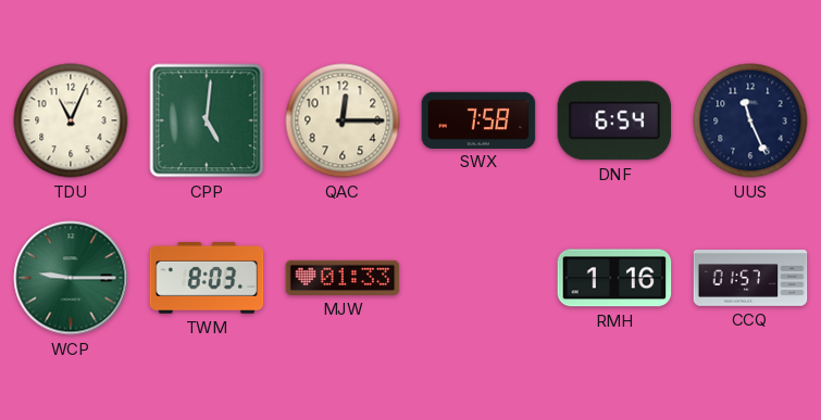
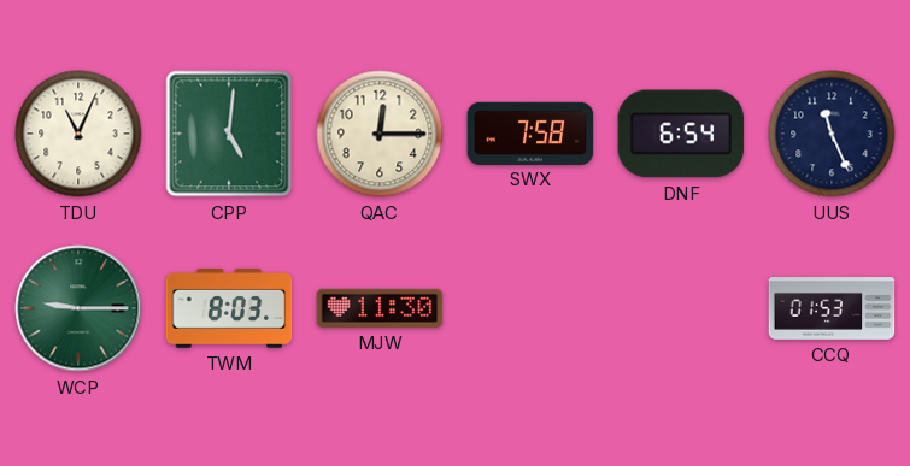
MJW: 01:33 -> 11:30 (380, 308)
RMH: 1:16 -> none (614, 278)
CCQ: 01:57 -> 01:53 (832, 308)
